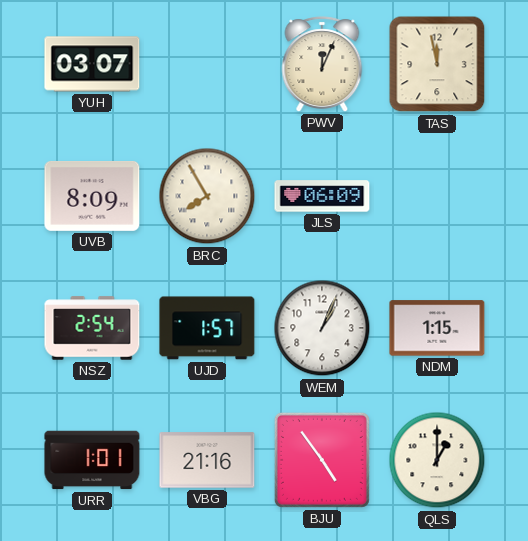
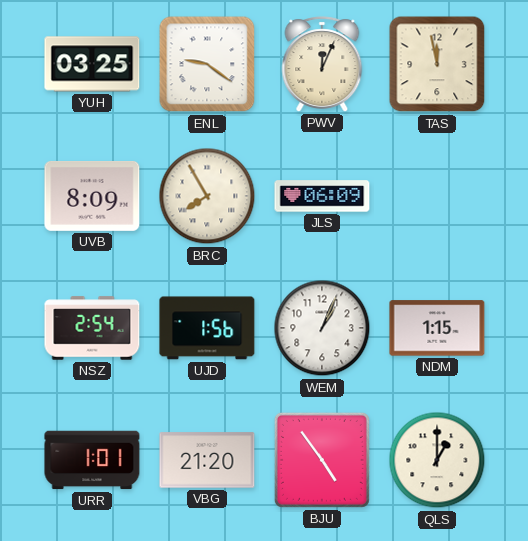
YUH: 03:07 -> 03:25 (92, 64)
ENL: none -> 9:21 (207, 64)
UJD: 1:57 -> 1:56 (207, 328)
VBG: 21:16 -> 21:20 (207, 460)
